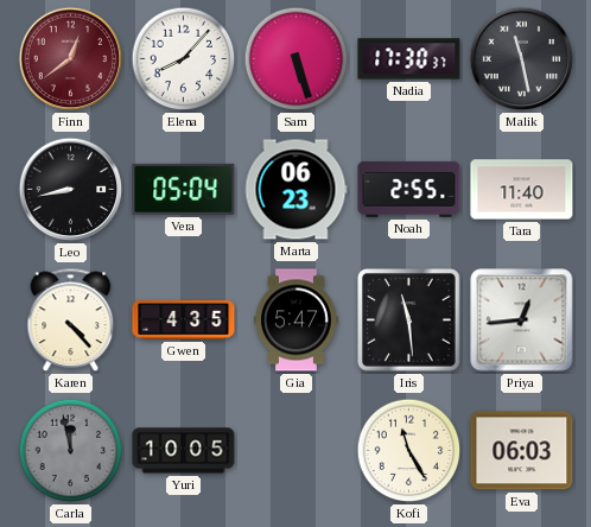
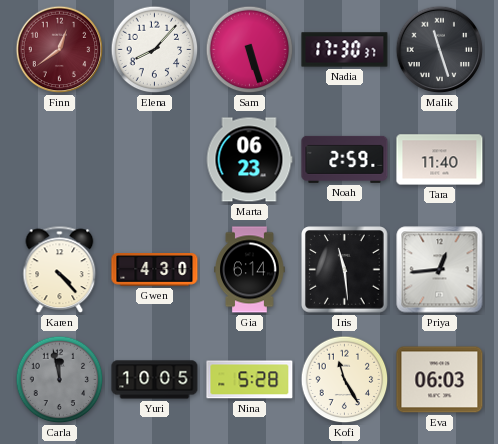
Malik: 11:28 -> 11:27 (440, 50)
Leo: 8:43 -> none (71, 190)
Vera: 05:04 -> none (184, 189)
Noah: 2:55 -> 2:59 (345, 159)
Gwen: 4:35 -> 4:30 (155, 270)
Gia: 5:47 -> 6:14 (250, 270)
Nina: none -> 5:28 (250, 380)
